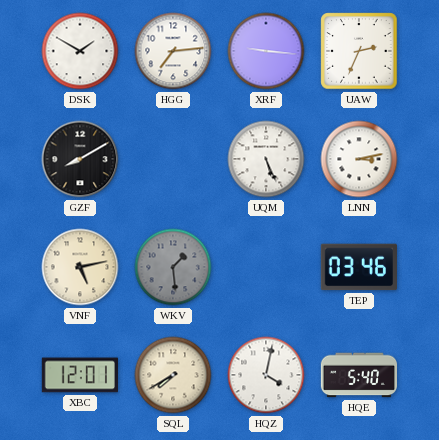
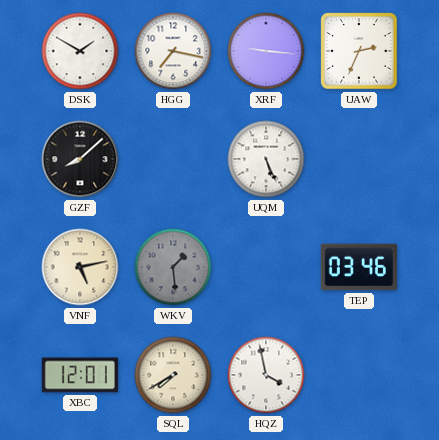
HGG: 7:14 -> 7:17 (173, 51)
GZF: 8:10 -> 8:08 (80, 159)
LNN: 3:13 -> none (359, 159)
HQZ: 4:02 -> 3:58 (266, 375)
HQE: 5:40 -> none (358, 375)
